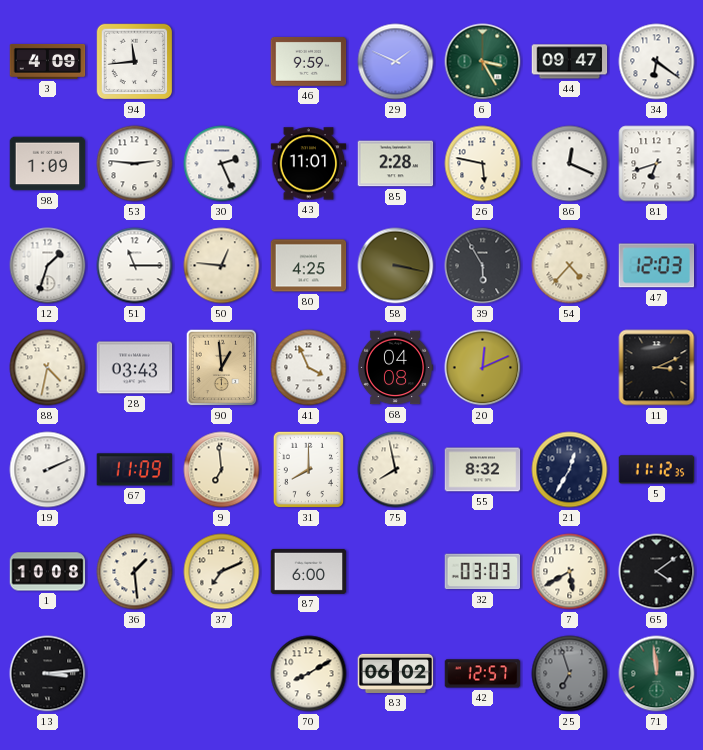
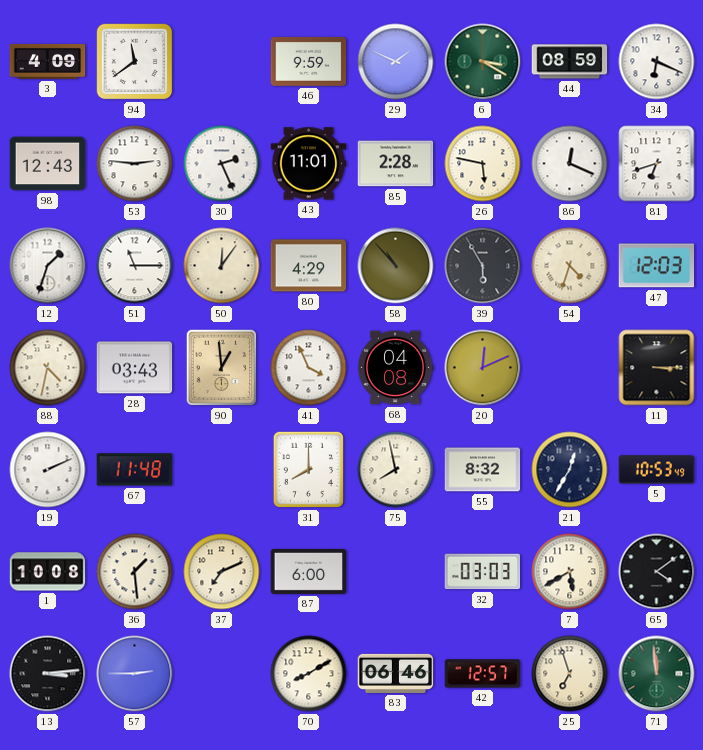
94: 11:44 -> 11:39 (135, 62)
6: 3:25 -> 3:20 (483, 62)
44: 09:47 -> 08:59 (570, 62)
34: 6:21 -> 6:19 (657, 62)
98: 1:09 -> 12:43 (48, 164)
50: 12:46 -> 12:06 (222, 266)
80: 4:25 -> 4:29 (309, 266)
58: 3:17 -> 10:53 (396, 266)
54: 4:37 -> 4:33 (570, 266)
11: 3:11 -> 3:15 (657, 368)
67: 11:09 -> 11:48 (135, 470)
9: 6:59 -> none (222, 470)
5: 11:12 -> 10:53 (657, 470)
57: none -> 2:45 (135, 674)
83: 06:02 -> 06:46 (396, 673)
25 dial: grey -> cream (570, 674)
